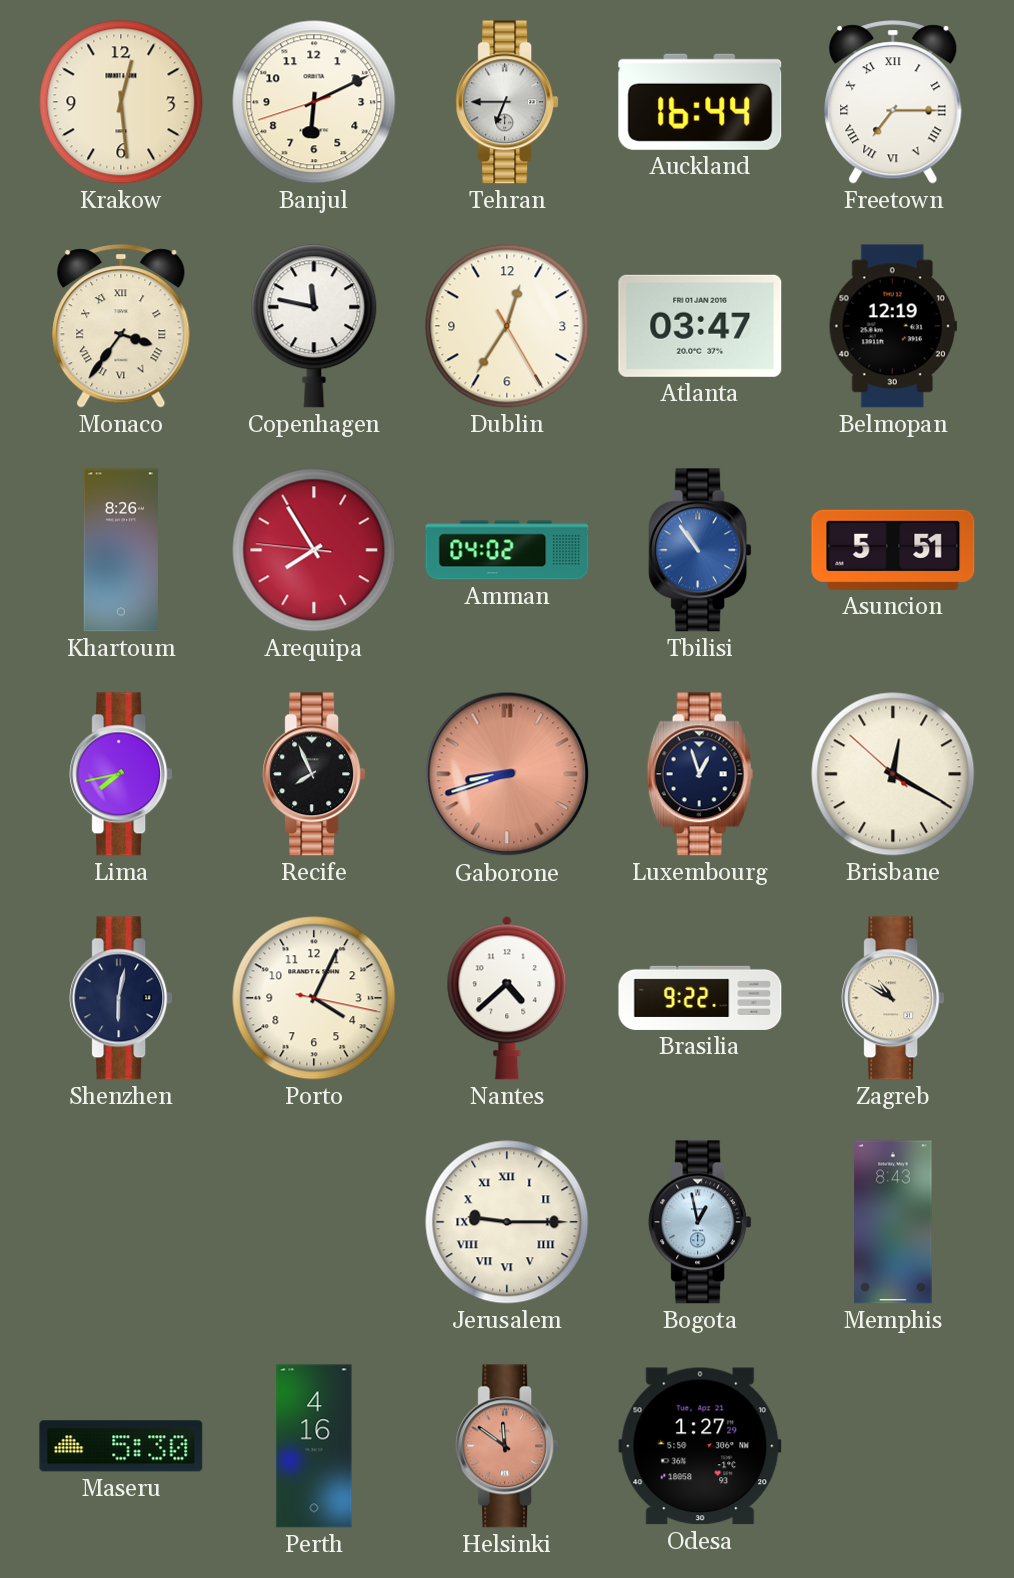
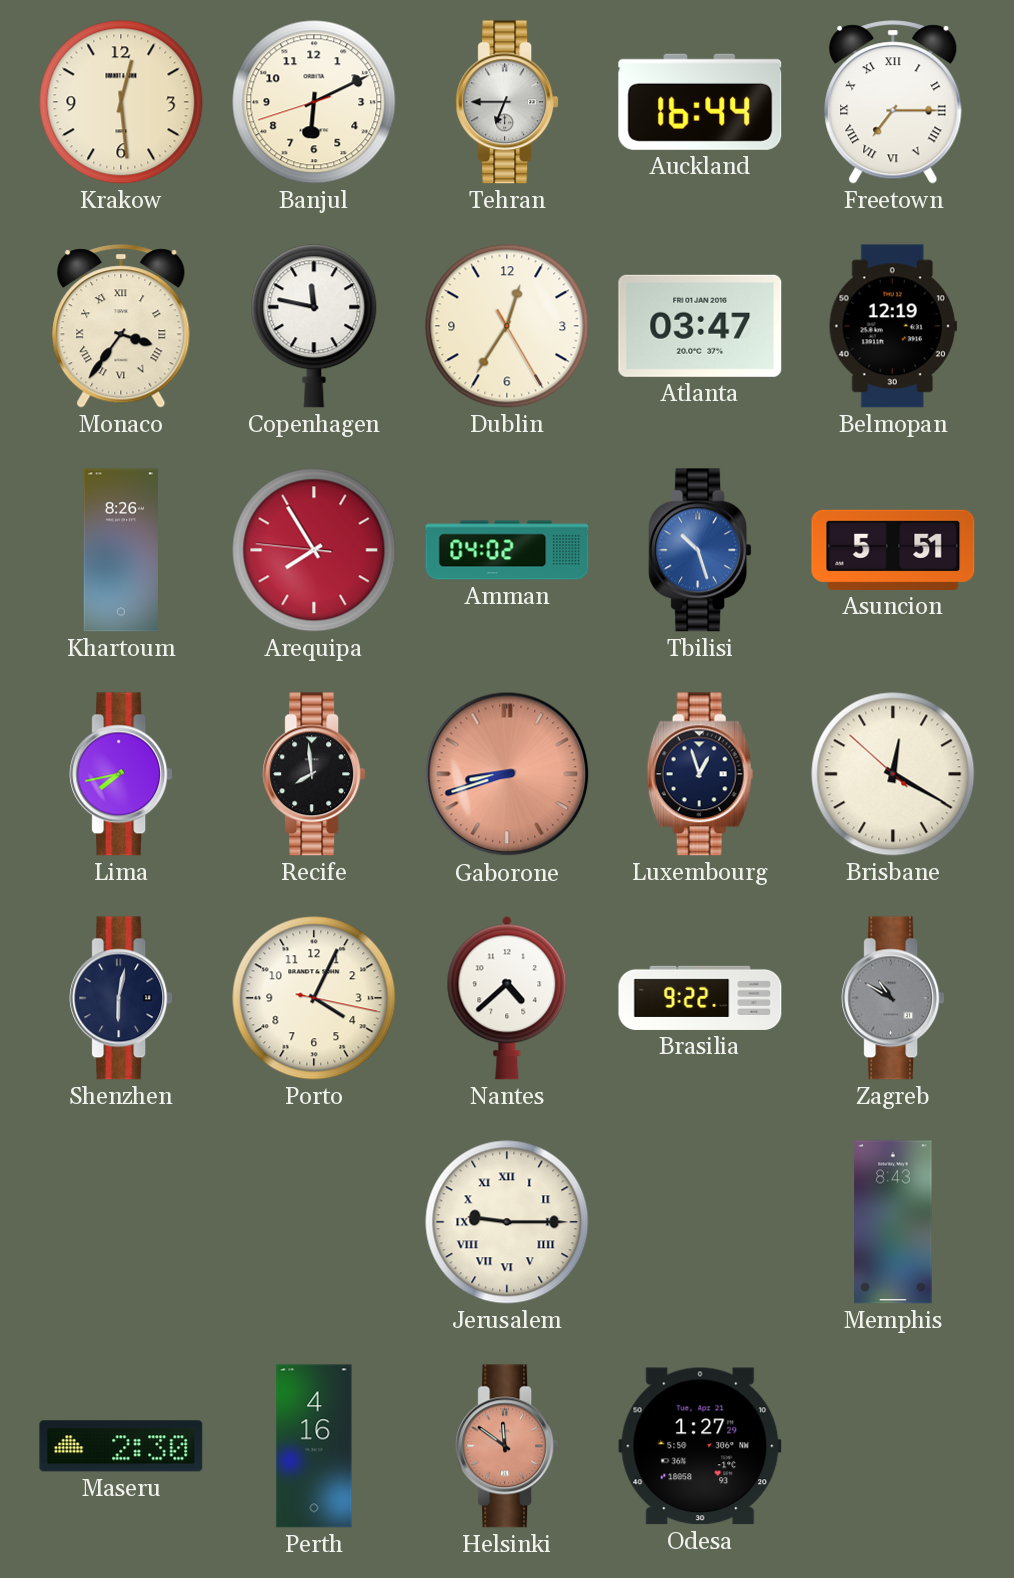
Tbilisi: 10:54 -> 10:27 (700, 550)
Recife: 7:56 -> 7:59 (314, 774)
Zagreb dial: cream -> grey (893, 998)
Bogota: 12:58 -> none (700, 1222)
Maseru: 5:30 -> 2:30 (121, 1446)
